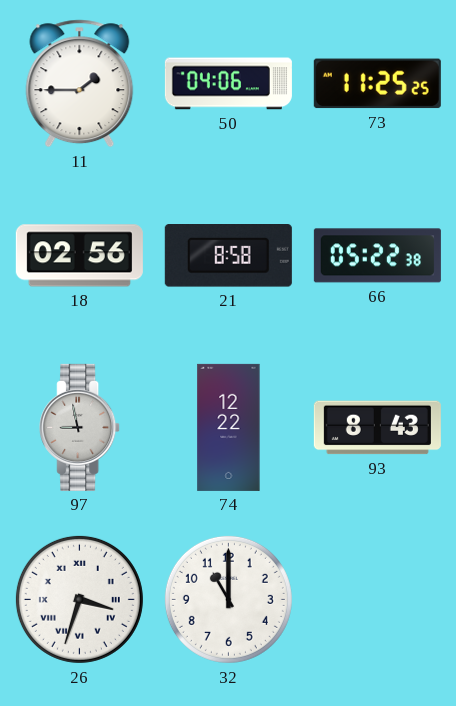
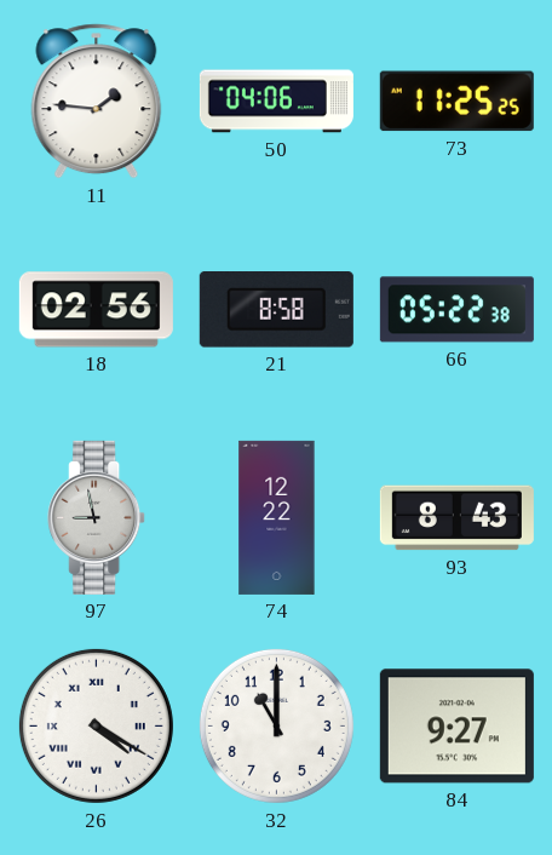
11: 1:45 -> 1:46 (97, 102)
26: 3:33 -> 4:20 (96, 725)
84: none -> 9:27 (456, 727)
